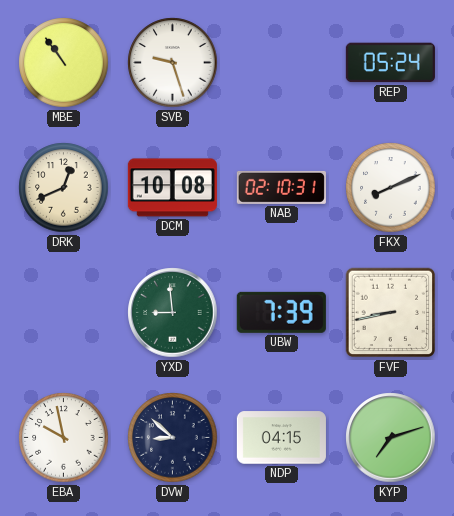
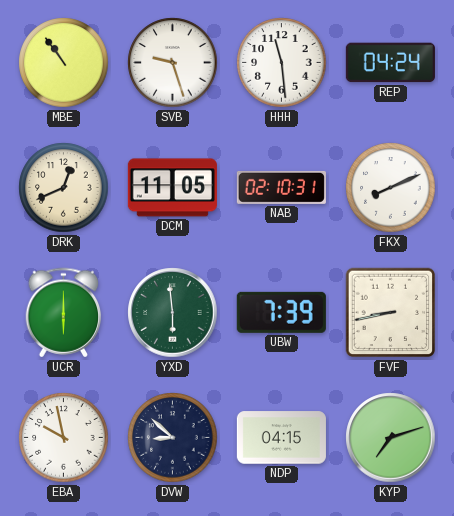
HHH: none -> 11:29 (282, 63)
REP: 05:24 -> 04:24 (390, 63)
DCM: 10:08 -> 11:05 (172, 188)
UCR: none -> 6:00 (64, 313)
YXD: 8:59 -> 5:59 (173, 313)
